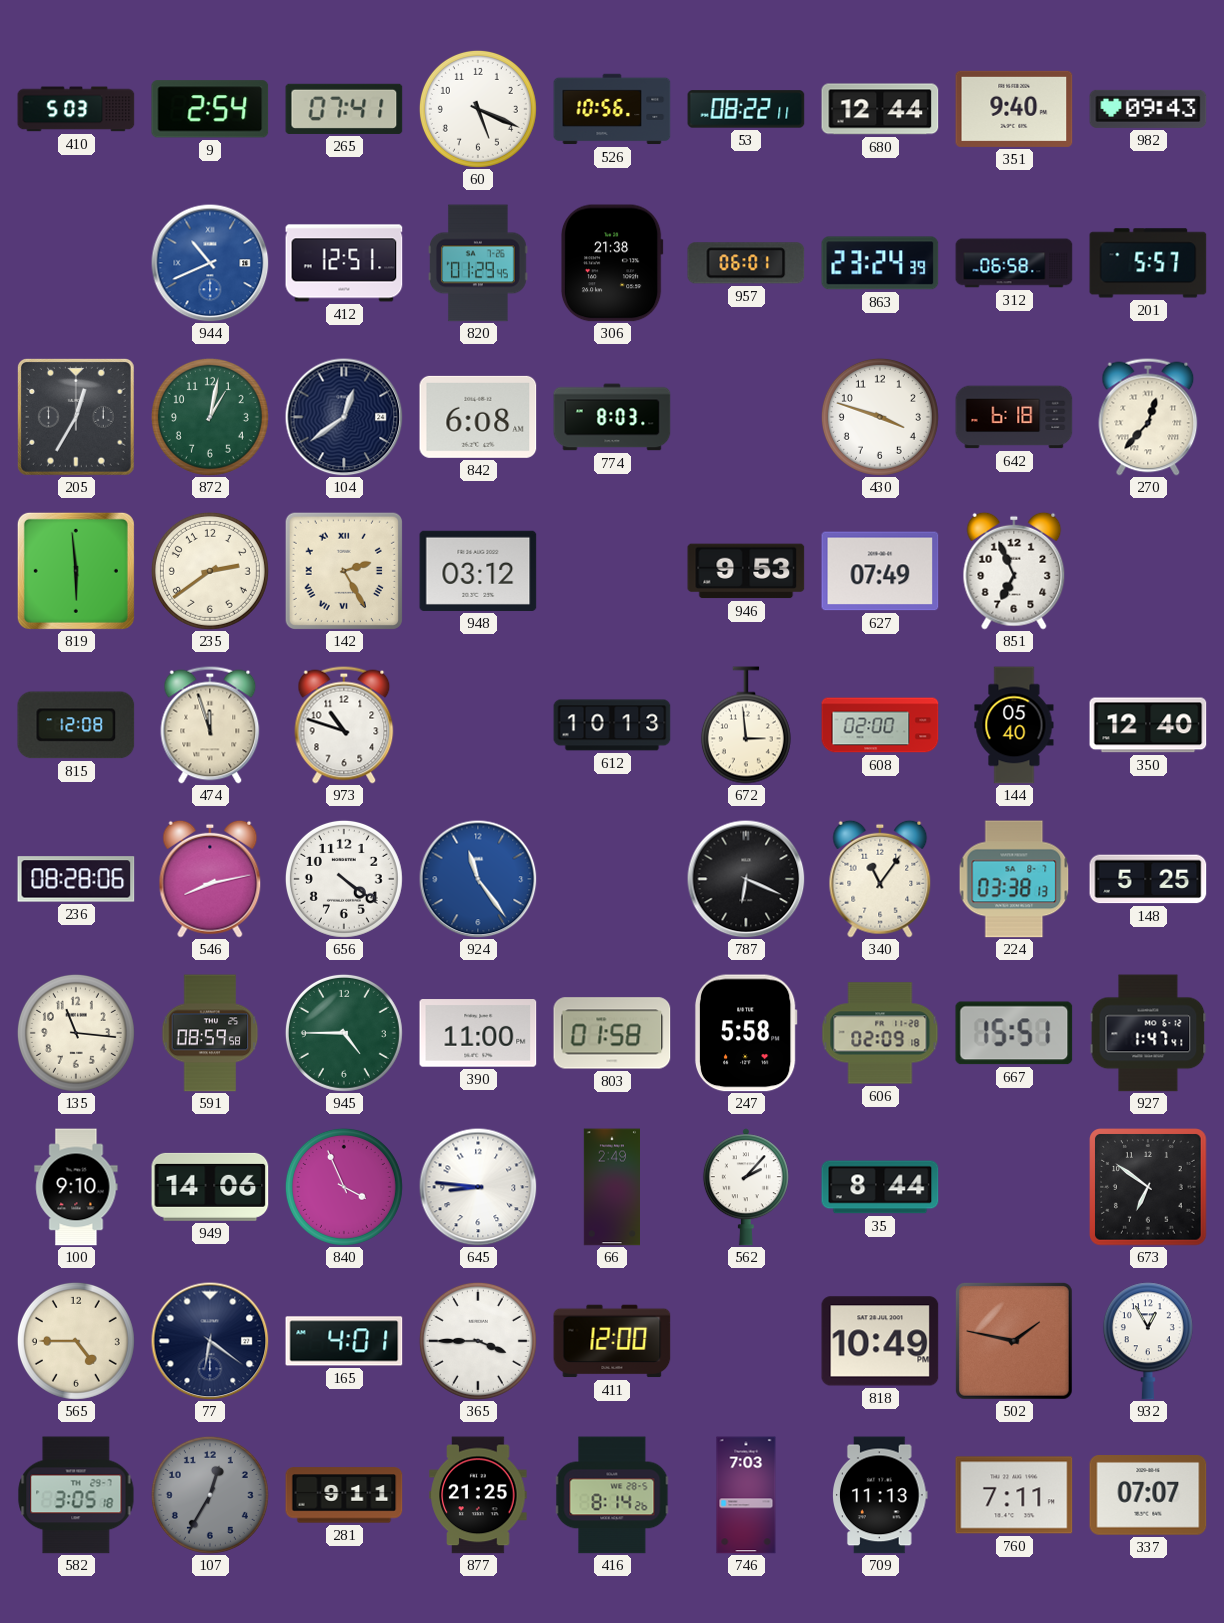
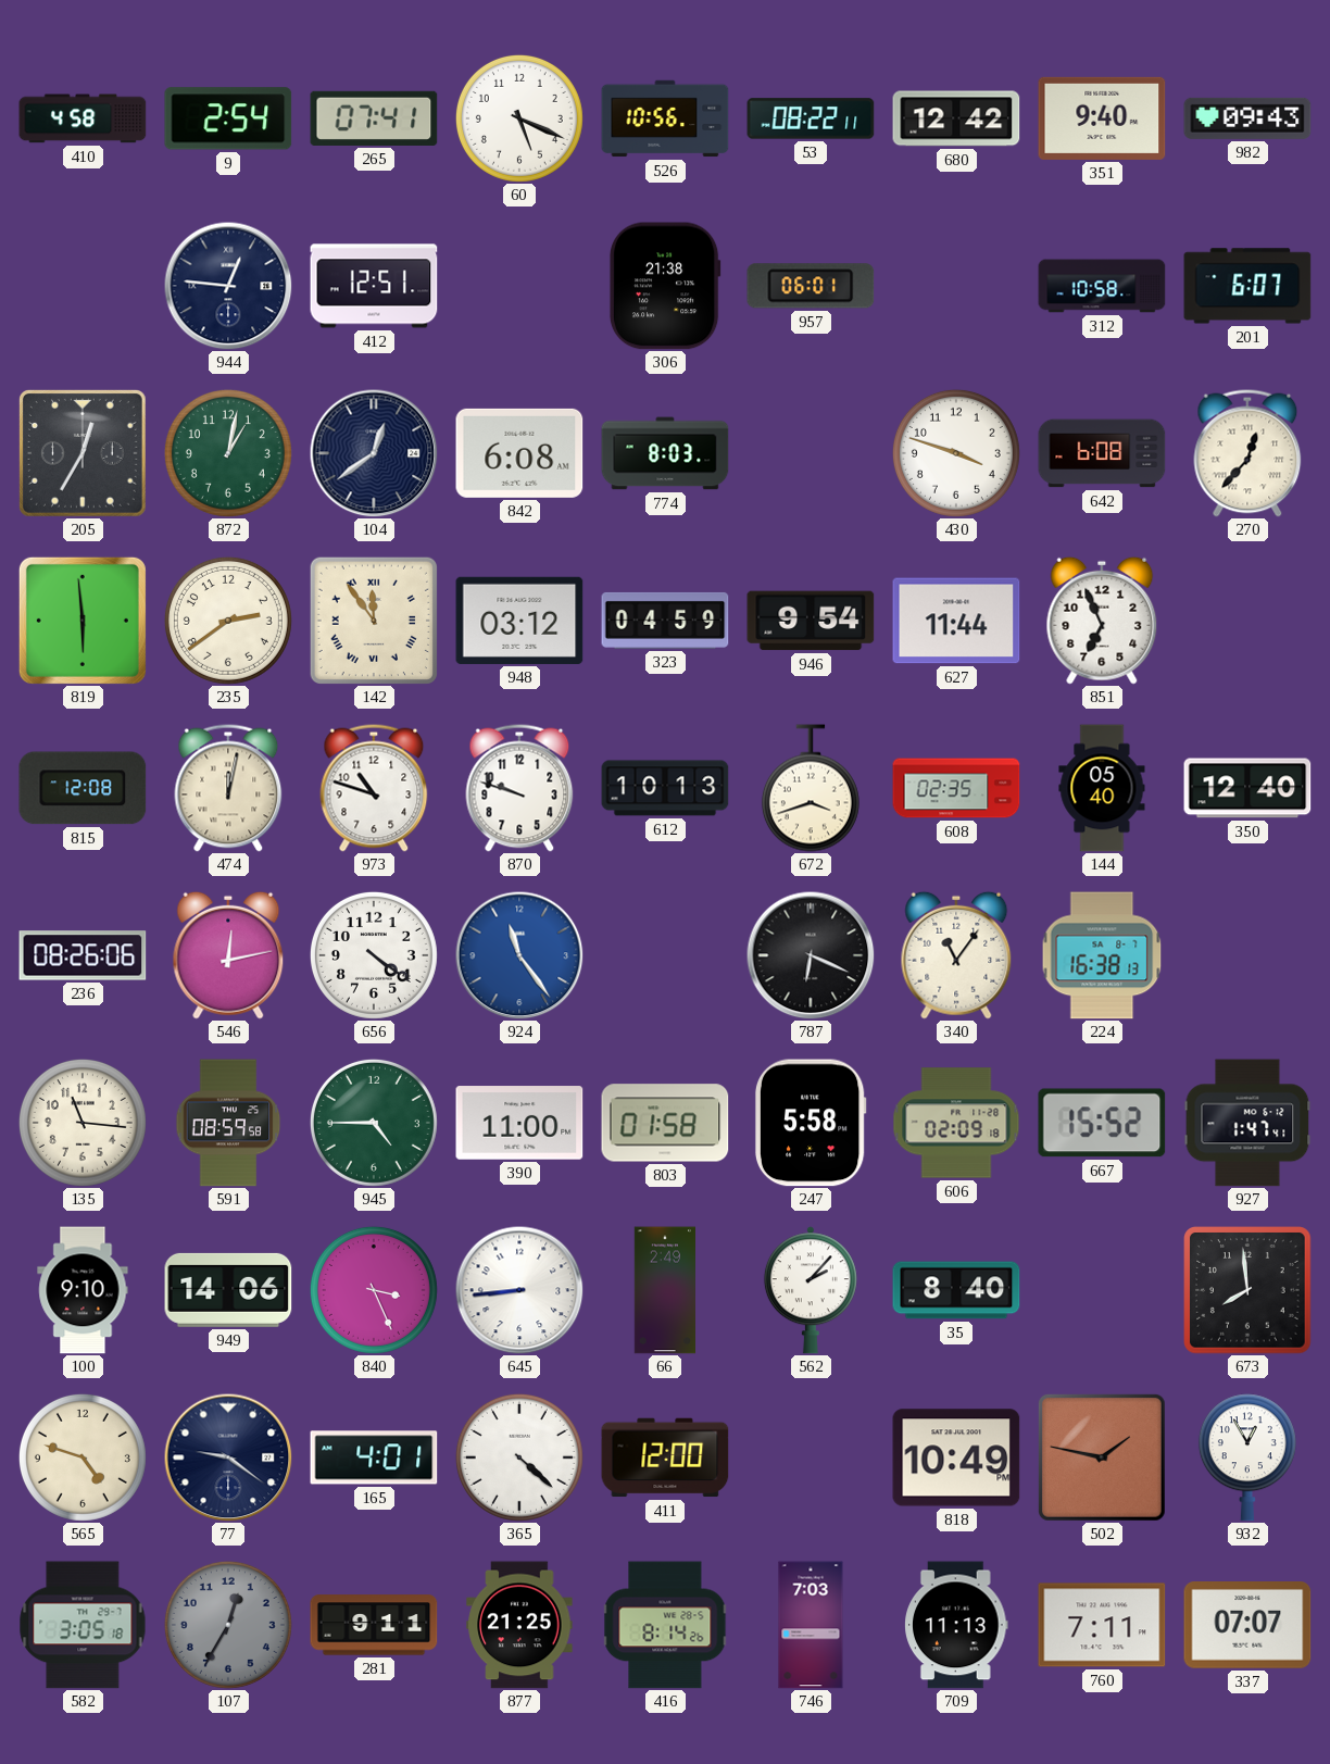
410: 5:03 -> 4:58 (83, 118)
680: 12:44 -> 12:42 (956, 118)
944: 10:41 -> 12:46 (228, 286)
944 dial: blue -> navy (228, 286)
820: 01:29 -> none (479, 263)
863: 23:24 -> none (880, 263)
312: 06:58 -> 10:58 (1102, 286)
201: 5:57 -> 6:07 (1247, 286)
642: 6:18 -> 6:08 (1102, 453)
142: 2:25 -> 11:54 (374, 621)
323: none -> 04:59 (665, 621)
946: 9:53 -> 9:54 (811, 621)
627: 07:49 -> 11:44 (956, 621)
474: 11:57 -> 12:02 (228, 788)
870: none -> 9:48 (519, 788)
672: 2:59 -> 3:42 (811, 788)
608: 02:00 -> 02:35 (956, 788)
236: 08:28 -> 08:26 (83, 955)
546: 8:13 -> 12:13 (228, 955)
224: 03:38 -> 16:38 (1102, 955)
148: 5:25 -> none (1148, 879)
667: 15:51 -> 15:52 (1102, 1123)
840: 3:56 -> 3:26 (374, 1290)
645: 8:46 -> 8:44 (519, 1290)
35: 8:44 -> 8:40 (956, 1290)
673: 6:51 -> 7:59 (1247, 1290)
565: 4:45 -> 4:48 (83, 1458)
77: 6:21 -> 9:21 (228, 1458)
365: 3:45 -> 4:22 (519, 1458)
